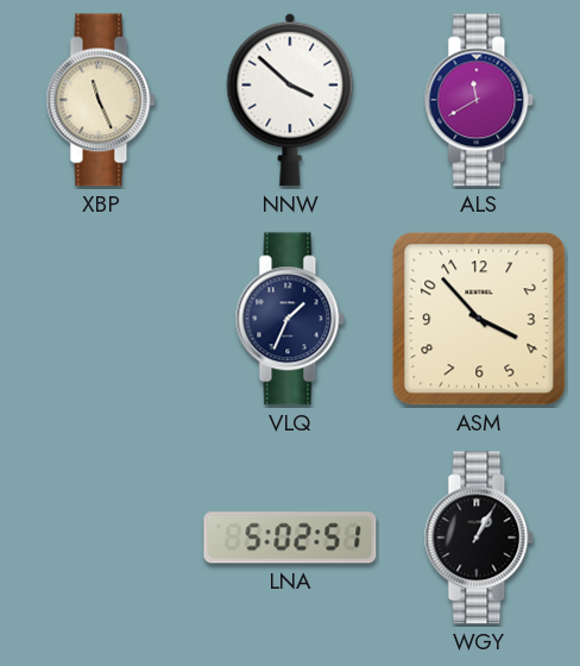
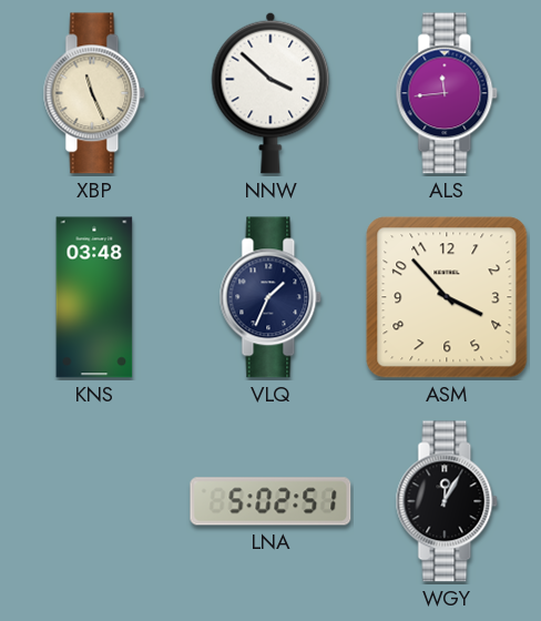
ALS: 11:40 -> 11:44 (447, 93)
KNS: none -> 03:48 (94, 297)
WGY: 1:05 -> 12:05 (447, 501)
